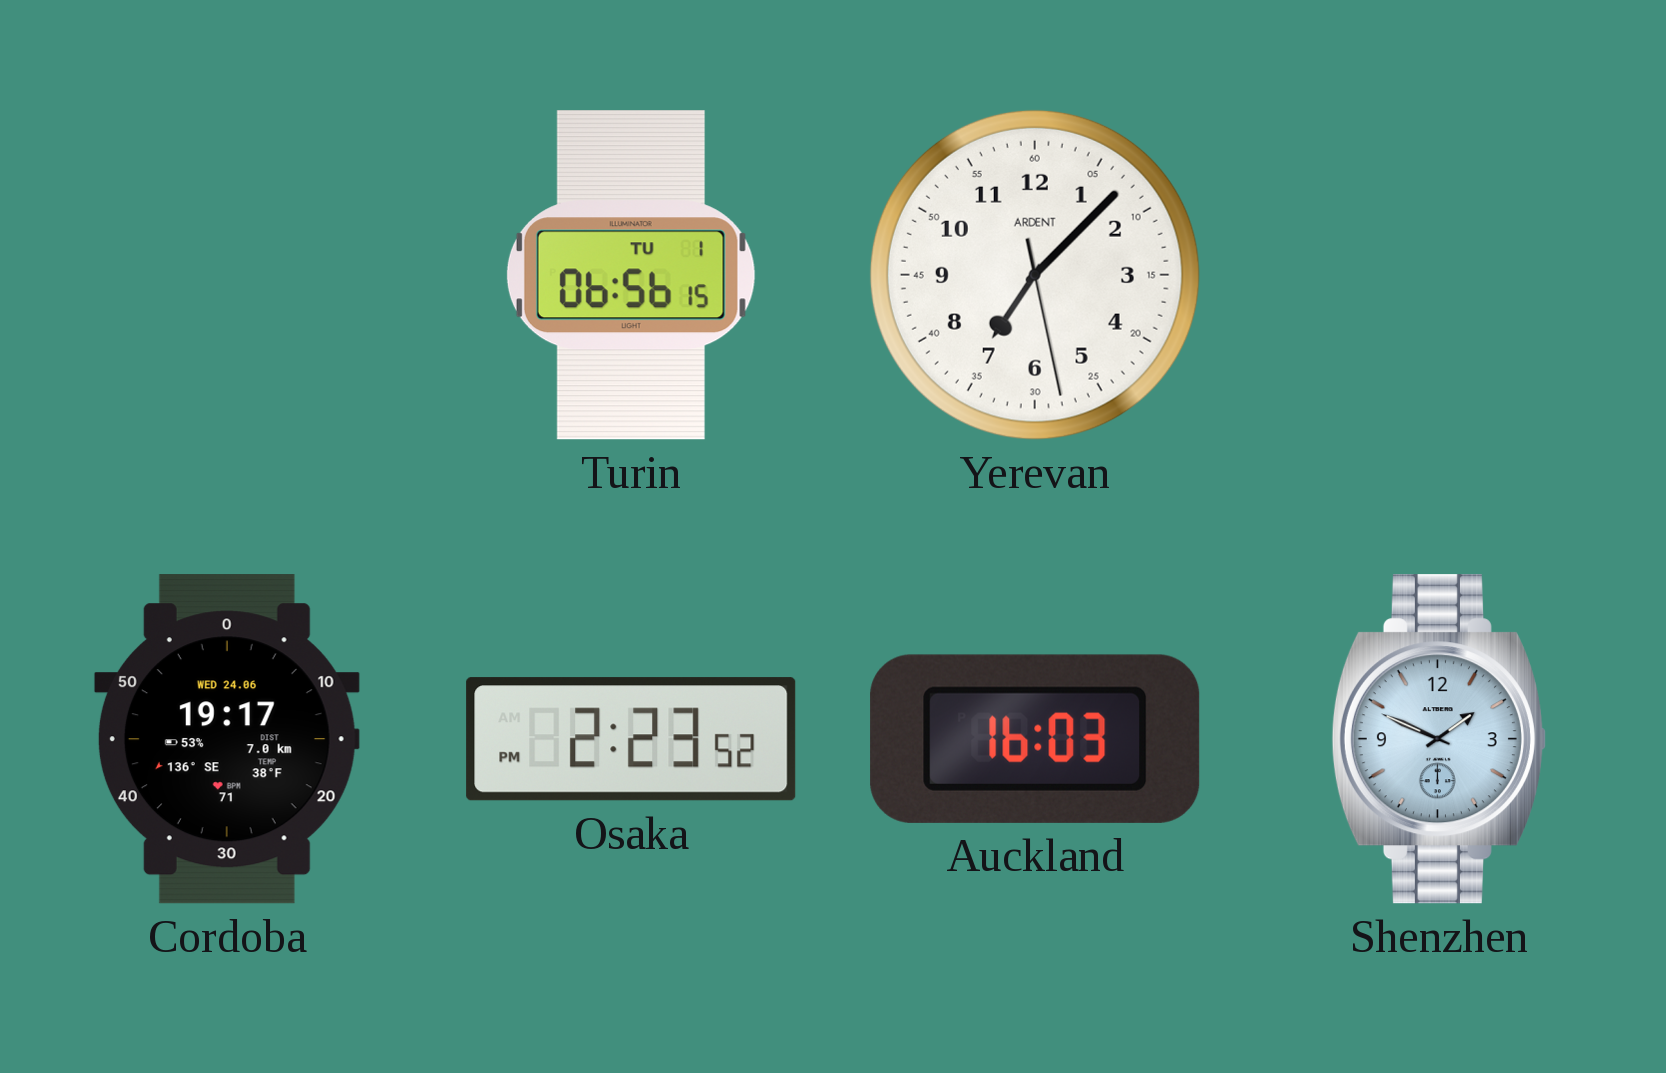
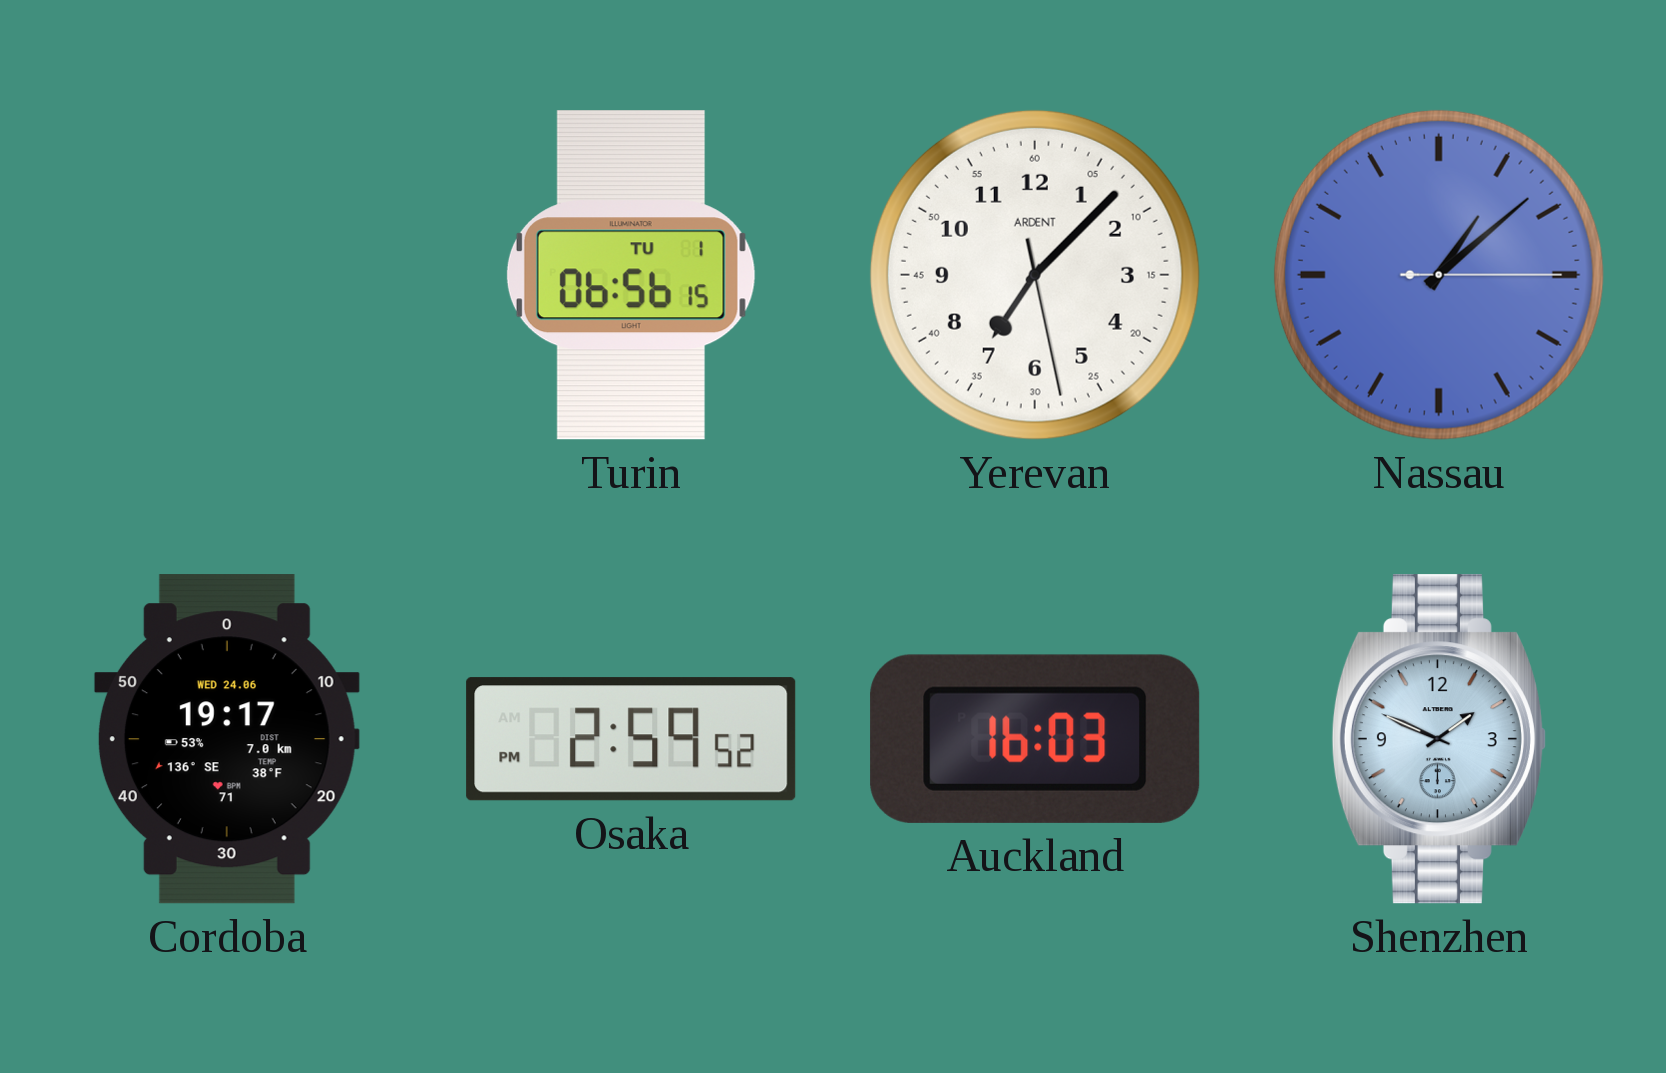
Nassau: none -> 1:08 (1439, 275)
Osaka: 2:23 -> 2:59 (631, 739)
